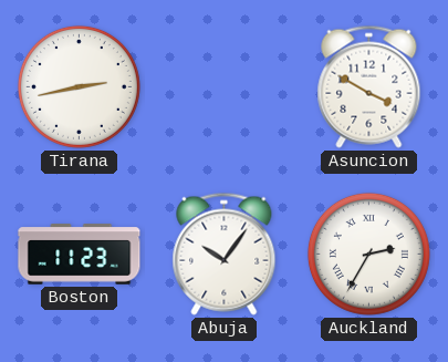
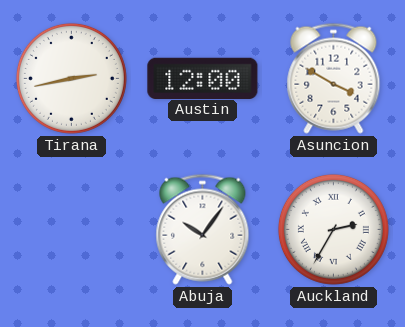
Austin: none -> 12:00 (203, 78)
Boston: 11:23 -> none (80, 255)
